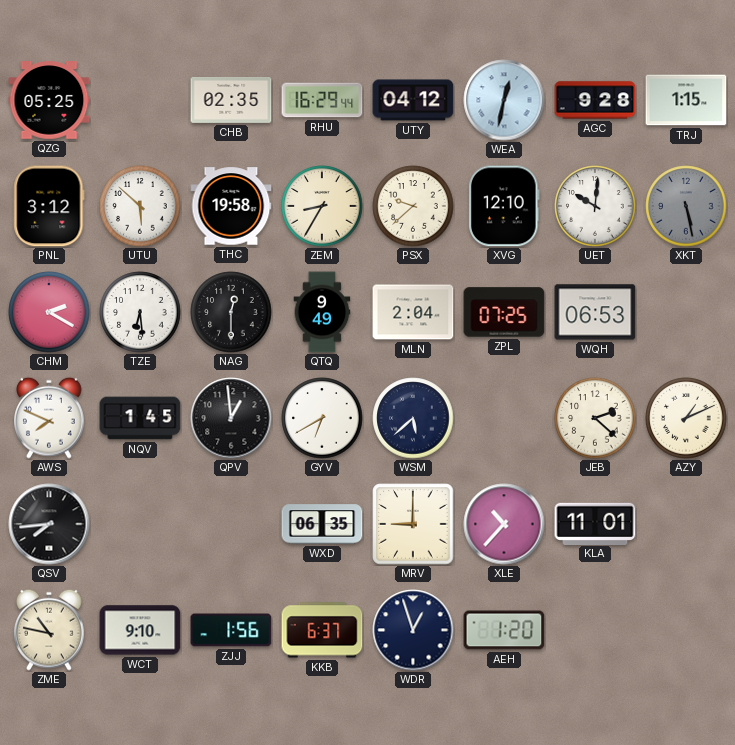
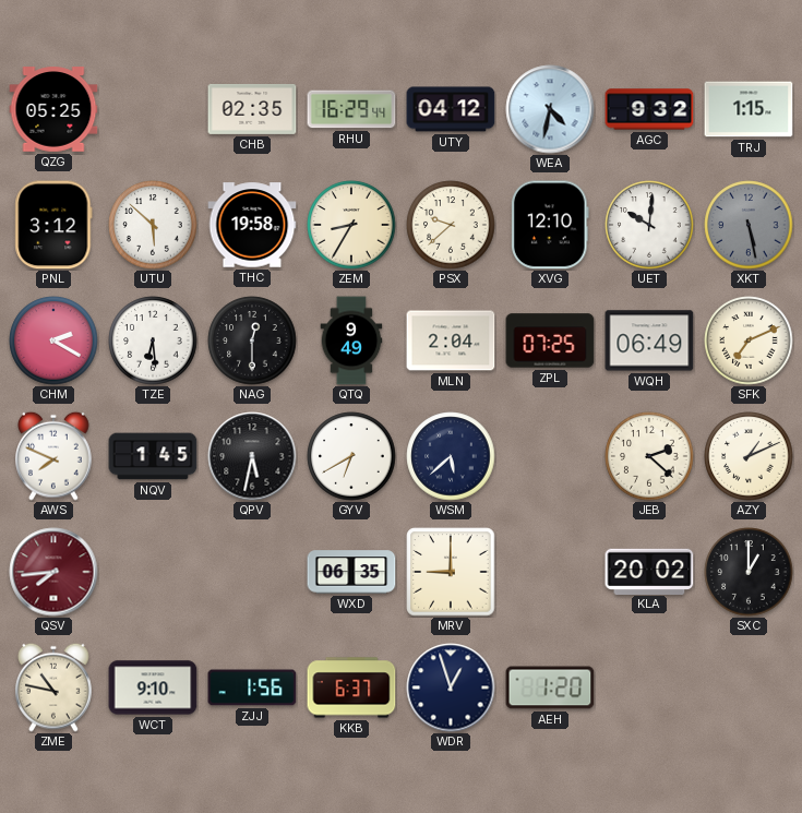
WEA: 12:32 -> 4:32 (550, 109)
AGC: 9:28 -> 9:32 (649, 109)
WQH: 06:53 -> 06:49 (649, 340)
SFK: none -> 7:11 (749, 340)
QPV: 12:59 -> 5:32 (252, 456)
QSV dial: black -> burgundy (53, 572)
XLE: 10:37 -> none (504, 524)
KLA: 11:01 -> 20:02 (649, 571)
SXC: none -> 1:00 (749, 572)
